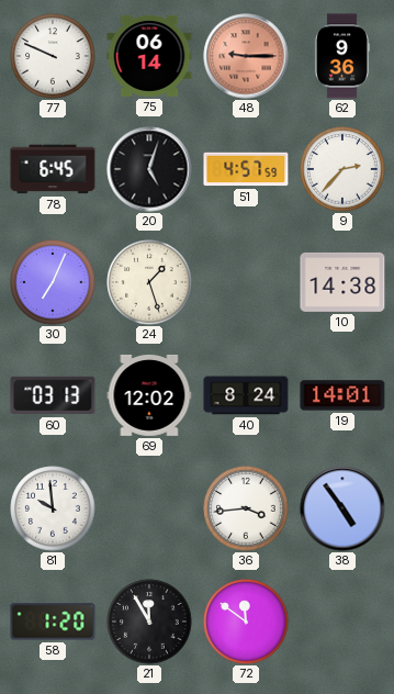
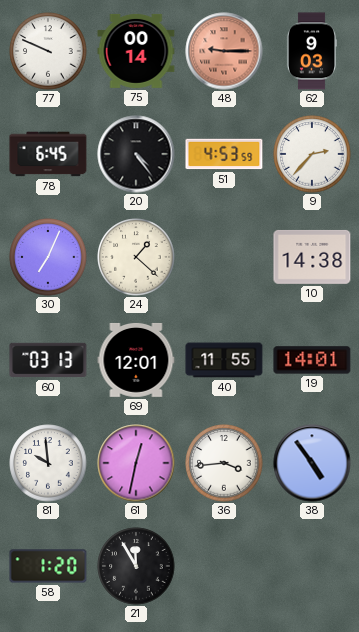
75: 06:14 -> 00:14 (136, 51)
62: 9:36 -> 9:03 (312, 51)
20: 5:03 -> 4:24 (136, 154)
51: 4:57 -> 4:53 (224, 154)
24: 1:27 -> 1:22 (136, 257)
69: 12:02 -> 12:01 (136, 360)
40: 8:24 -> 11:55 (224, 360)
61: none -> 12:32 (136, 463)
72: 11:51 -> none (246, 622)
